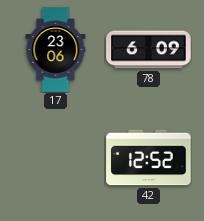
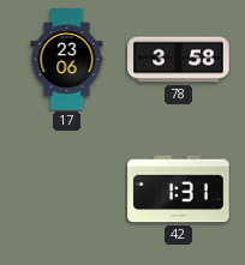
78: 6:09 -> 3:58 (179, 60)
42: 12:52 -> 1:31 (179, 189)
